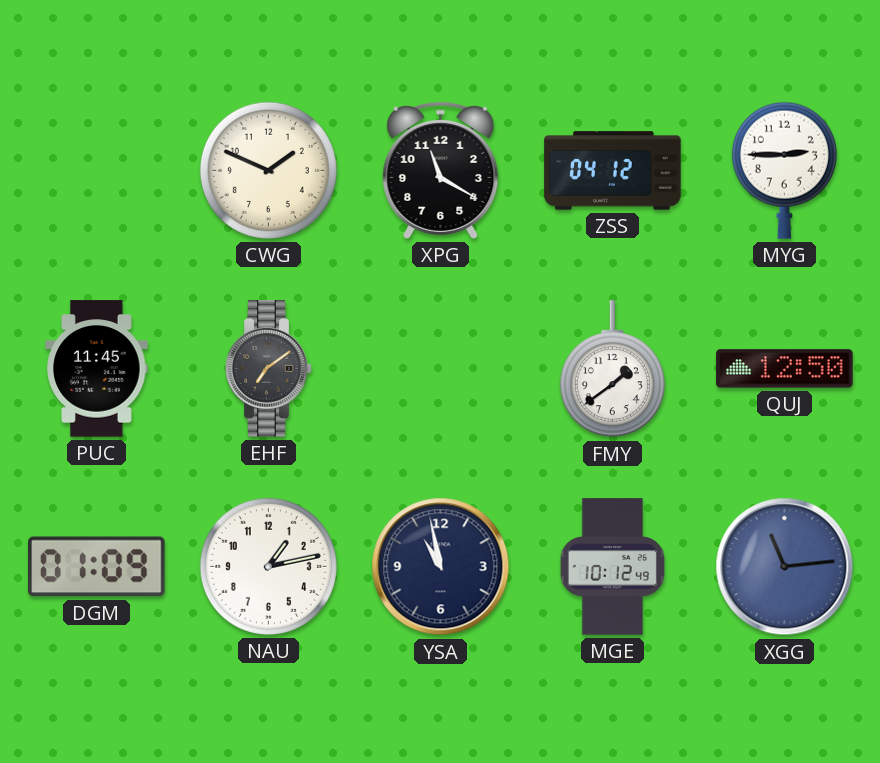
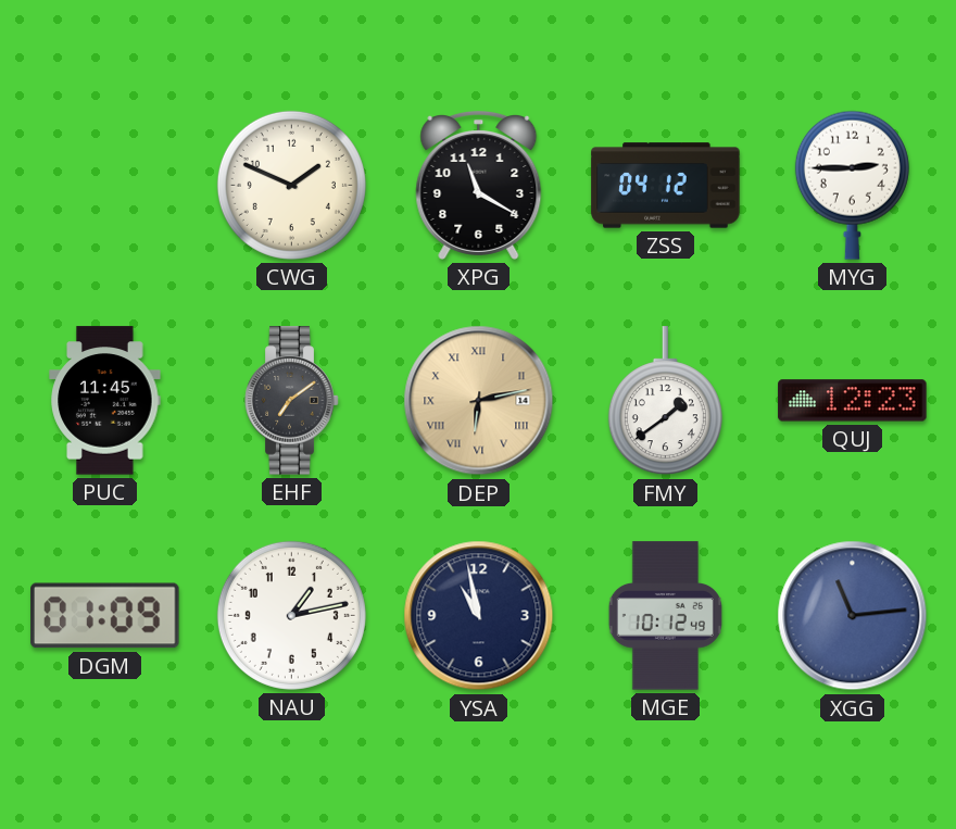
DEP: none -> 6:13 (479, 401)
QUJ: 12:50 -> 12:23 (853, 401)
